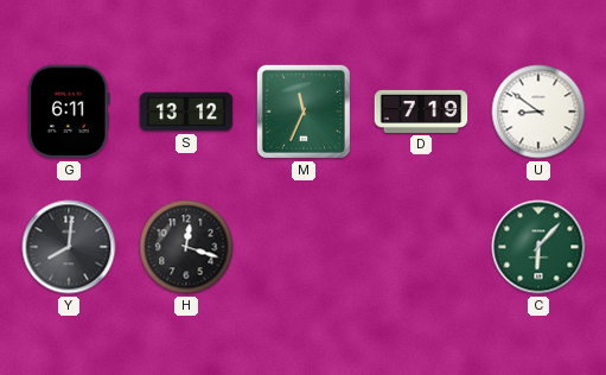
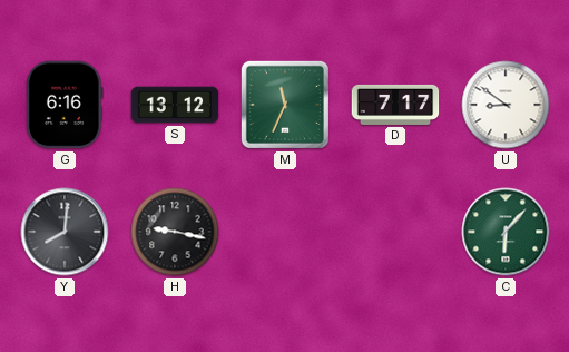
G: 6:11 -> 6:16 (66, 105)
D: 7:19 -> 7:17 (395, 105)
H: 12:18 -> 9:17 (175, 232)
